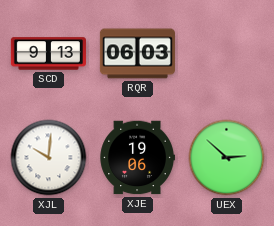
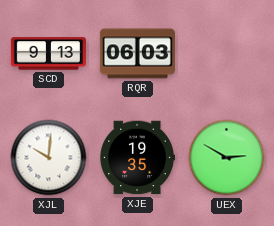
XJE: 19:06 -> 19:35 (137, 158)
UEX: 2:52 -> 2:50 (227, 158)
